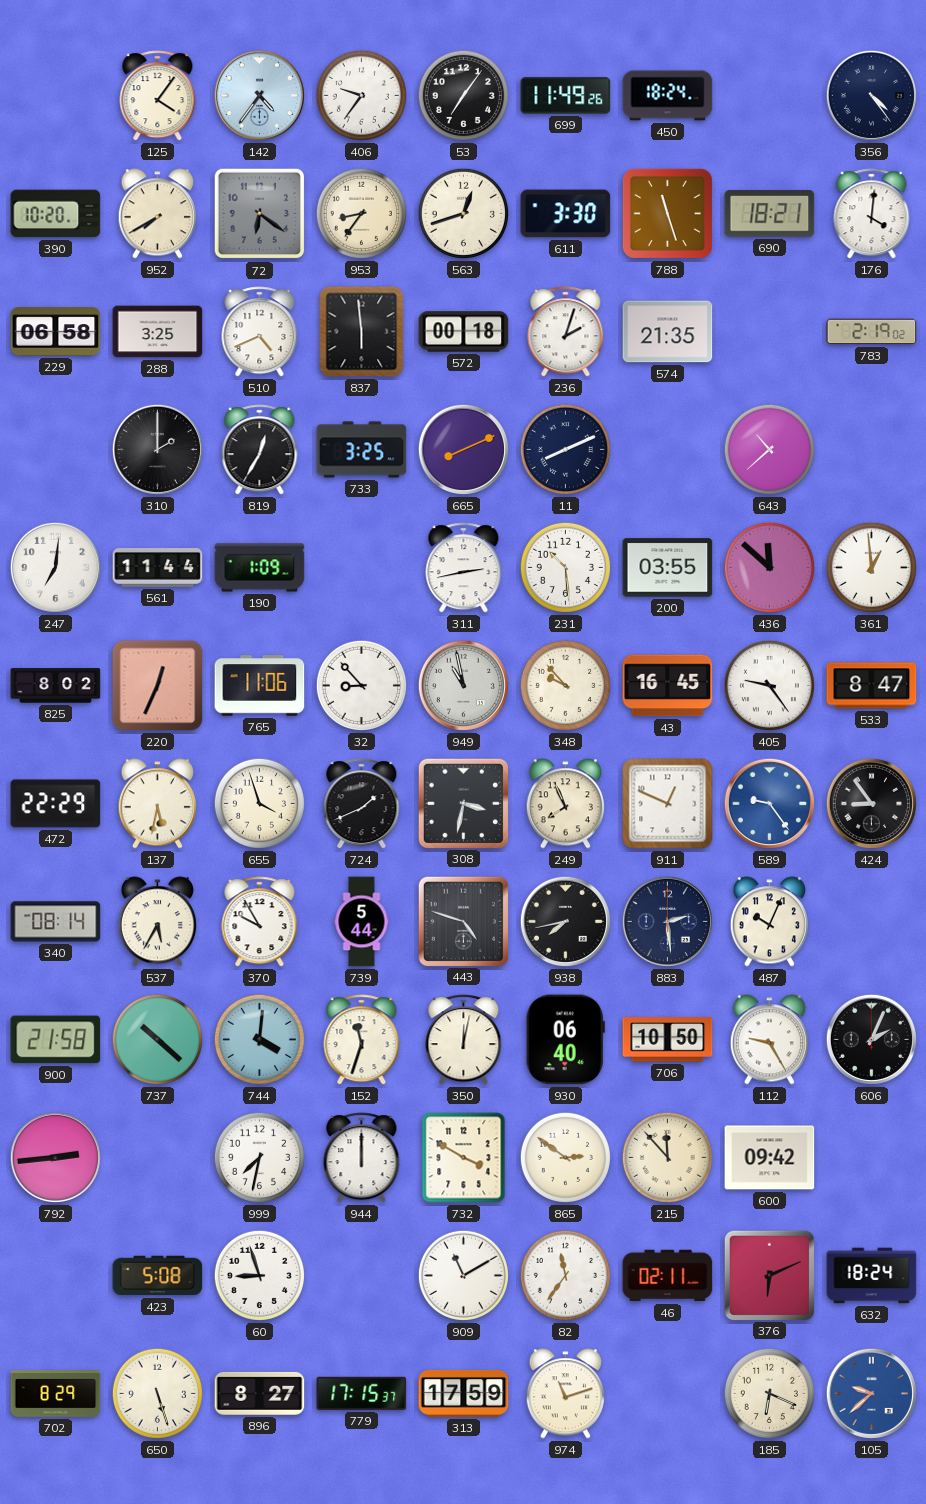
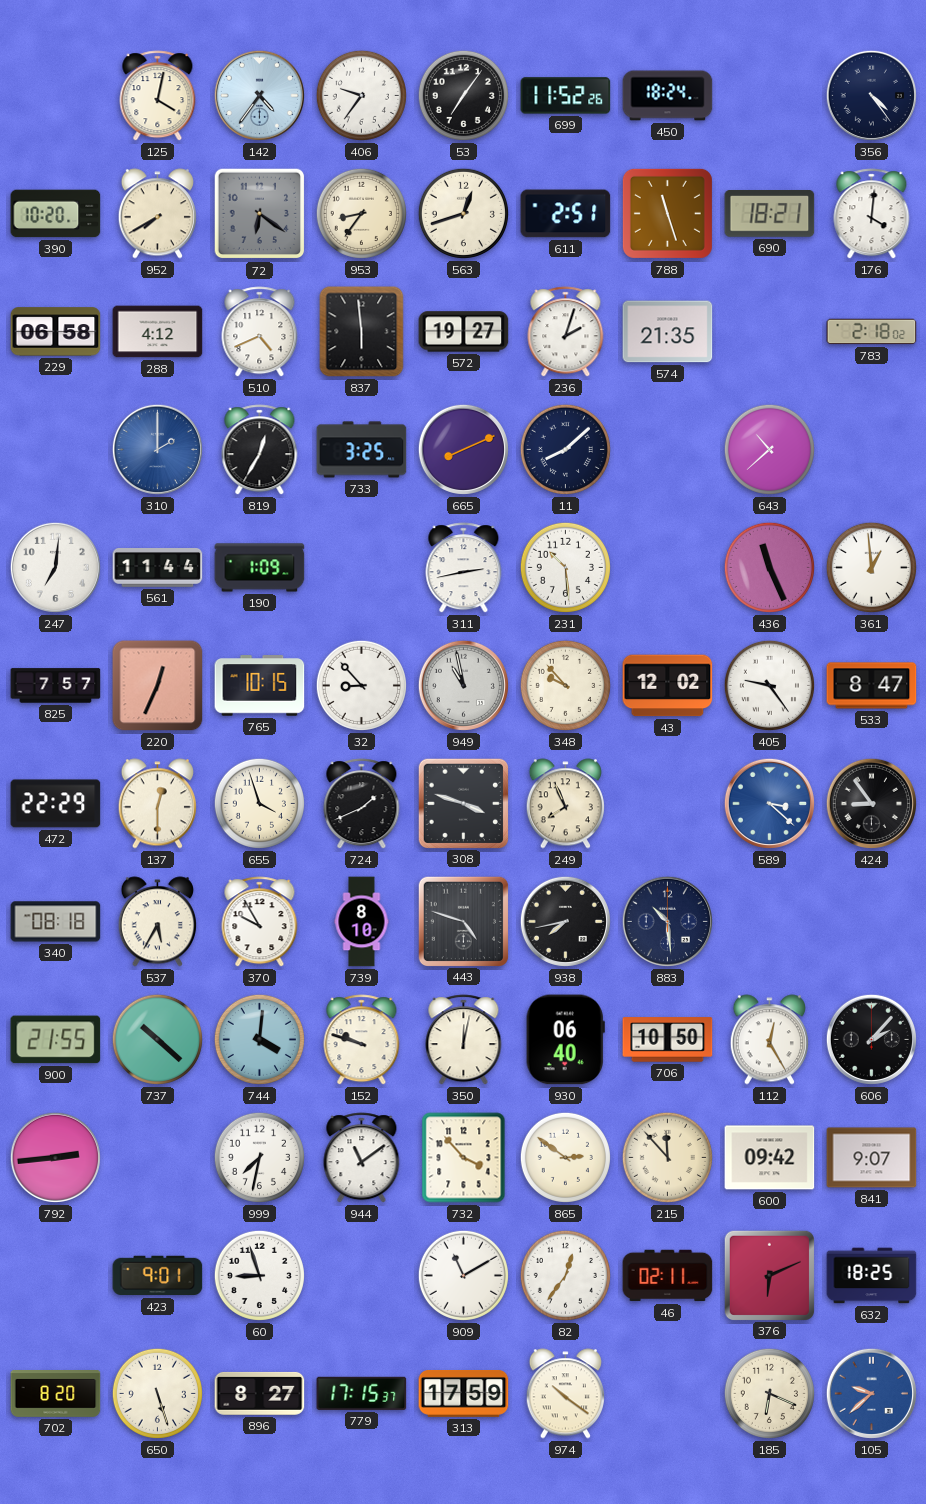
125: 4:06 -> 4:02 (158, 96)
699: 11:49 -> 11:52 (566, 96)
611: 3:30 -> 2:51 (566, 214)
288: 3:25 -> 4:12 (158, 332)
572: 00:18 -> 19:27 (464, 332)
783: 2:19 -> 2:18 (872, 332)
310 dial: black -> blue (157, 449)
11: 8:11 -> 8:08 (565, 449)
200: 03:55 -> none (668, 568)
436: 11:52 -> 11:26 (769, 567)
825: 8:02 -> 7:57 (56, 686)
765: 11:06 -> 10:15 (260, 686)
43: 16:45 -> 12:02 (668, 686)
137: 5:32 -> 12:30 (157, 804)
308: 3:32 -> 3:48 (463, 803)
911: 12:49 -> none (668, 804)
589: 9:24 -> 3:22 (769, 803)
340: 08:14 -> 08:18 (56, 922)
739: 5:44 -> 8:10 (362, 922)
883: 2:29 -> 10:29 (667, 921)
487: 10:04 -> none (769, 922)
900: 21:58 -> 21:55 (56, 1040)
152: 11:33 -> 9:48 (362, 1040)
112: 9:25 -> 12:25 (769, 1040)
606: 2:04 -> 2:07 (871, 1039)
944: 12:00 -> 11:09 (362, 1158)
732: 3:50 -> 3:53 (464, 1158)
841: none -> 9:07 (872, 1158)
423: 5:08 -> 9:01 (158, 1276)
82: 11:36 -> 12:36 (565, 1275)
632: 18:24 -> 18:25 (872, 1276)
702: 8:29 -> 8:20 (56, 1394)
974: 11:12 -> 10:21 (565, 1394)
